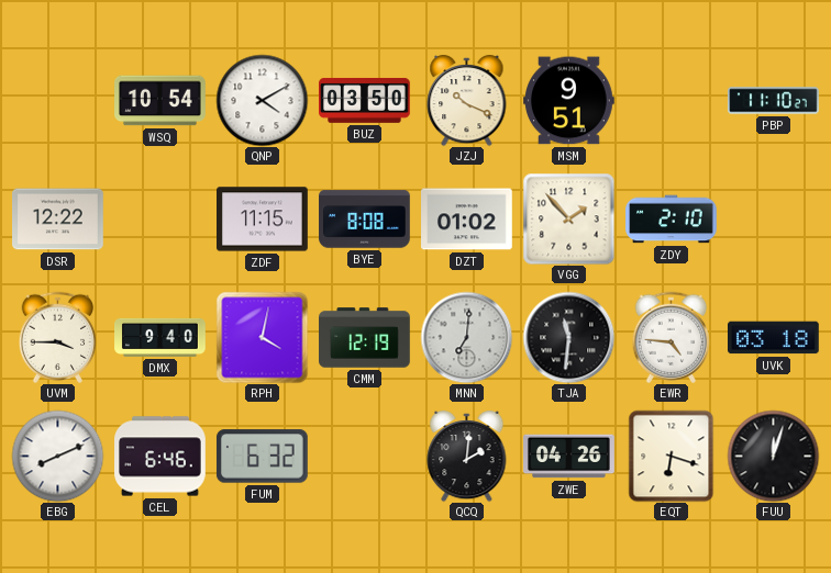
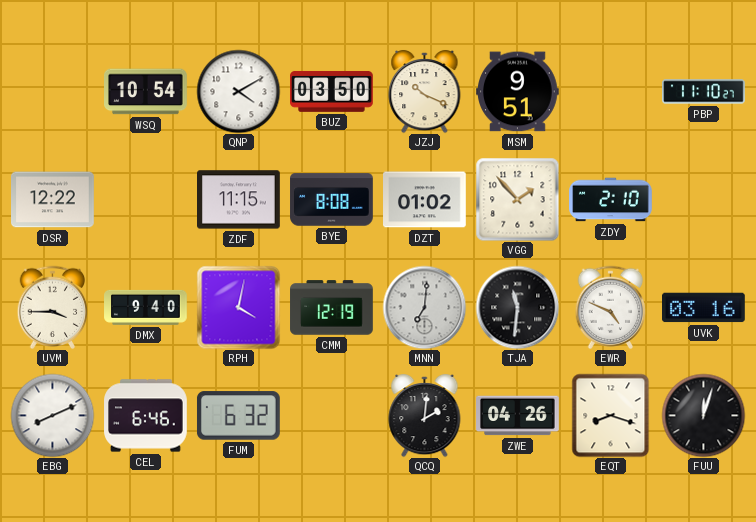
EWR: 4:46 -> 4:49 (611, 307)
UVK: 03:18 -> 03:16 (704, 308)
EQT: 6:18 -> 8:18 (611, 415)
